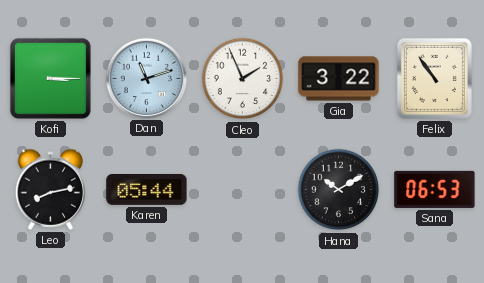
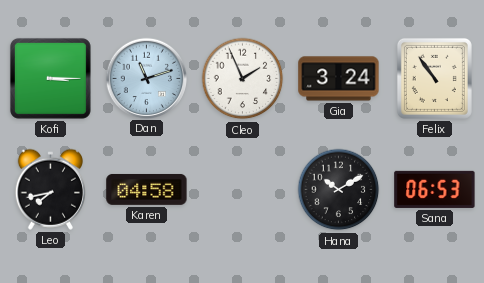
Gia: 3:22 -> 3:24 (339, 79)
Leo: 8:13 -> 7:43 (50, 189)
Karen: 05:44 -> 04:58 (147, 189)
